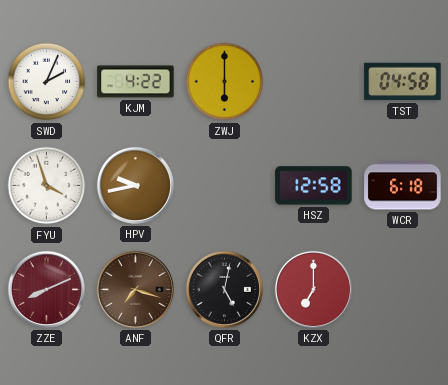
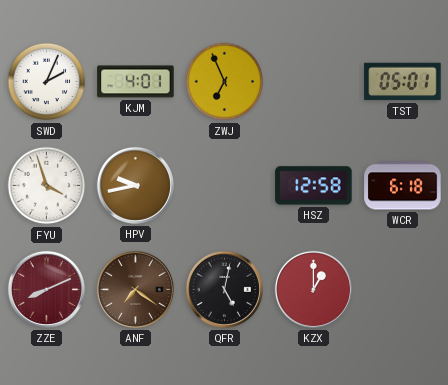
KJM: 4:22 -> 4:01 (136, 82)
ZWJ: 6:00 -> 6:56 (225, 82)
TST: 04:58 -> 05:01 (403, 82)
ANF: 7:18 -> 7:21 (135, 289)
KZX: 7:00 -> 1:00 (313, 289)
